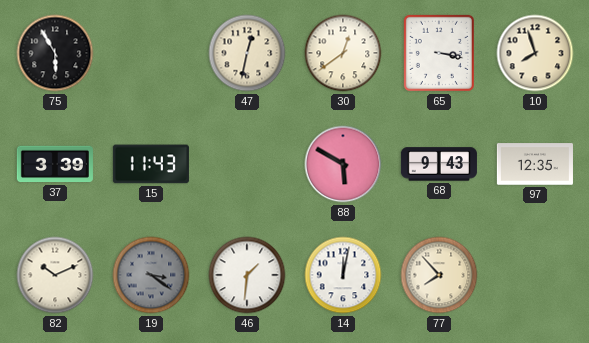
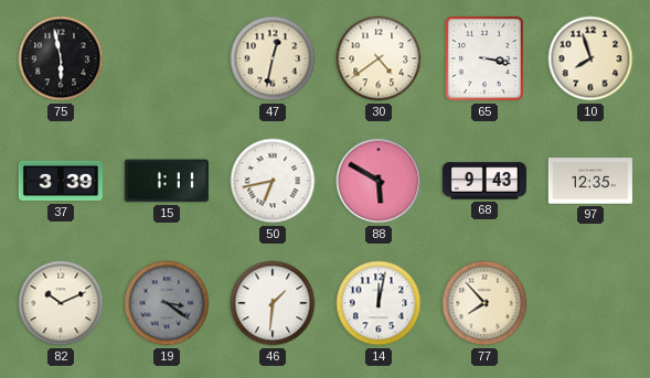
75: 5:55 -> 5:58 (61, 58)
30: 12:39 -> 4:39 (379, 58)
15: 11:43 -> 1:11 (167, 181)
50: none -> 6:43 (273, 181)
